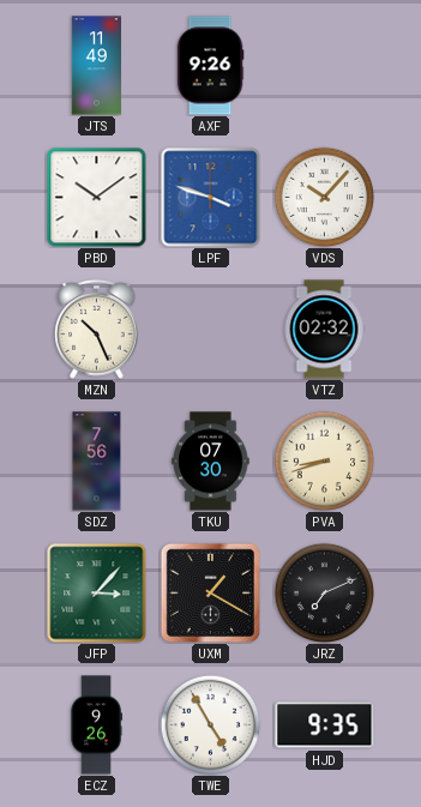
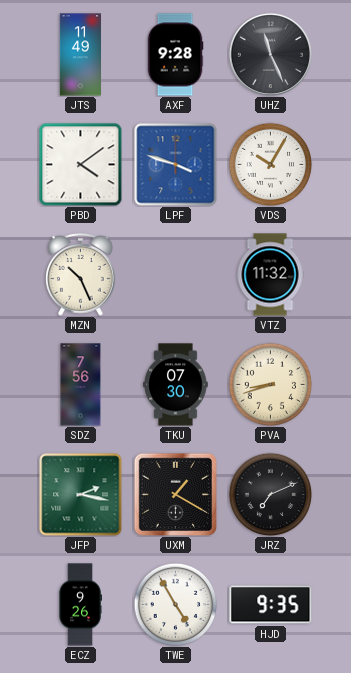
AXF: 9:26 -> 9:28 (175, 55)
UHZ: none -> 11:26 (270, 54)
PBD: 10:09 -> 4:09 (80, 164)
VDS: 10:07 -> 10:05 (270, 164)
VTZ: 02:32 -> 11:32 (270, 275)
JFP: 3:07 -> 2:17 (81, 495)
